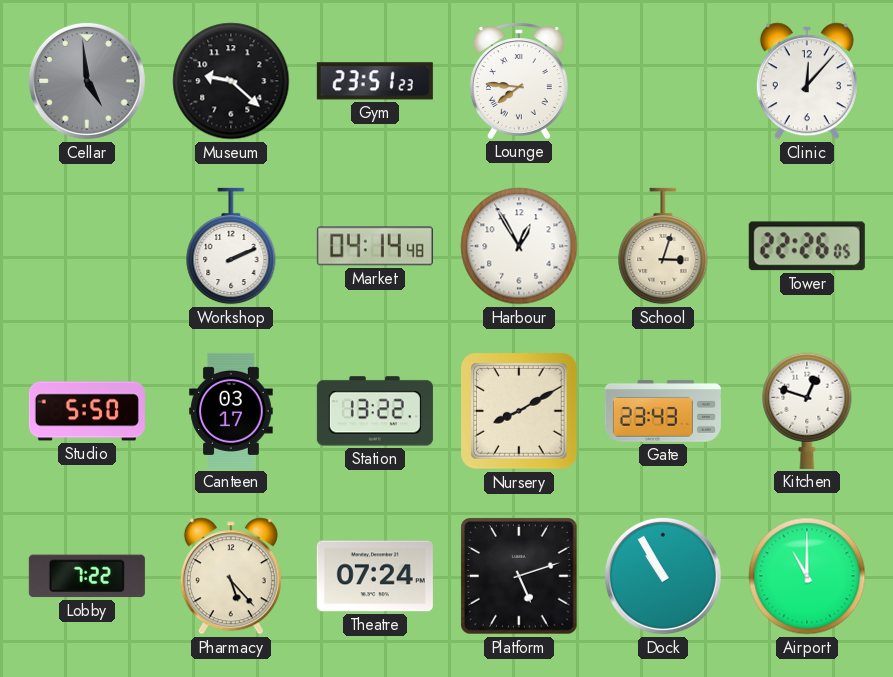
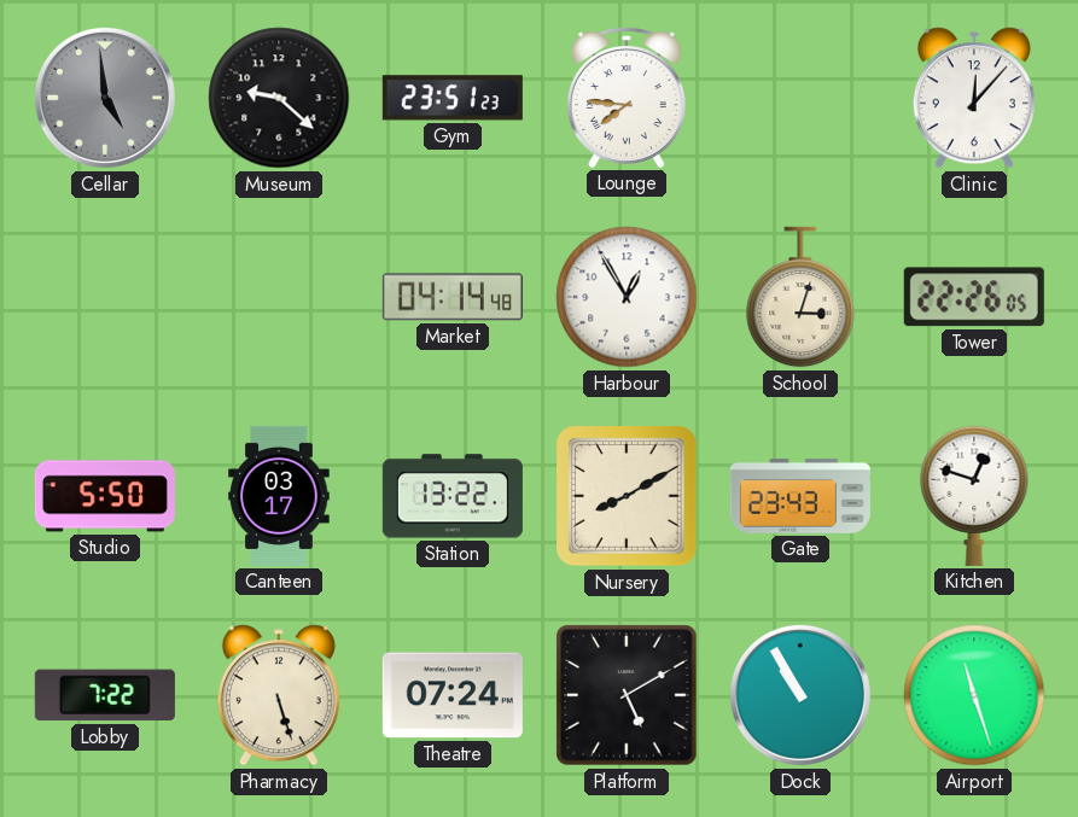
Workshop: 2:11 -> none (231, 246)
Pharmacy: 5:23 -> 5:27 (279, 695)
Platform: 5:12 -> 5:10 (627, 695)
Airport: 11:00 -> 11:27 (974, 695)
